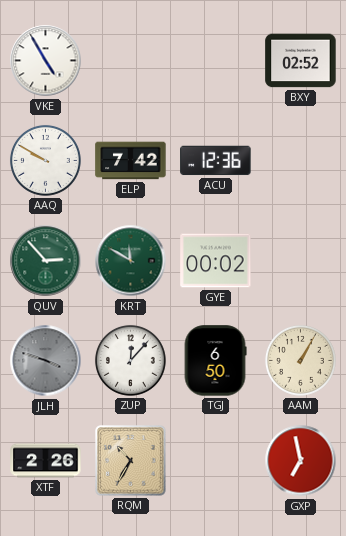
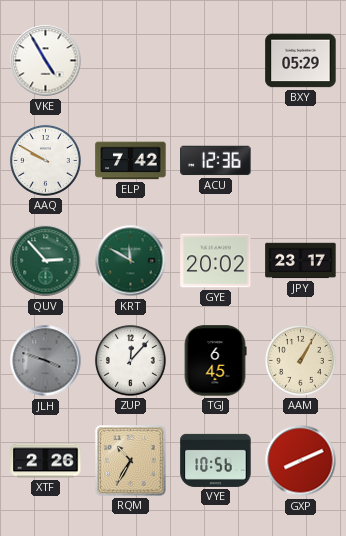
BXY: 02:52 -> 05:29 (301, 61)
GYE: 00:02 -> 20:02 (216, 261)
JPY: none -> 23:17 (301, 261)
TGJ: 6:50 -> 6:45 (215, 361)
VYE: none -> 10:56 (216, 460)
GXP: 6:58 -> 8:11 (301, 461)
